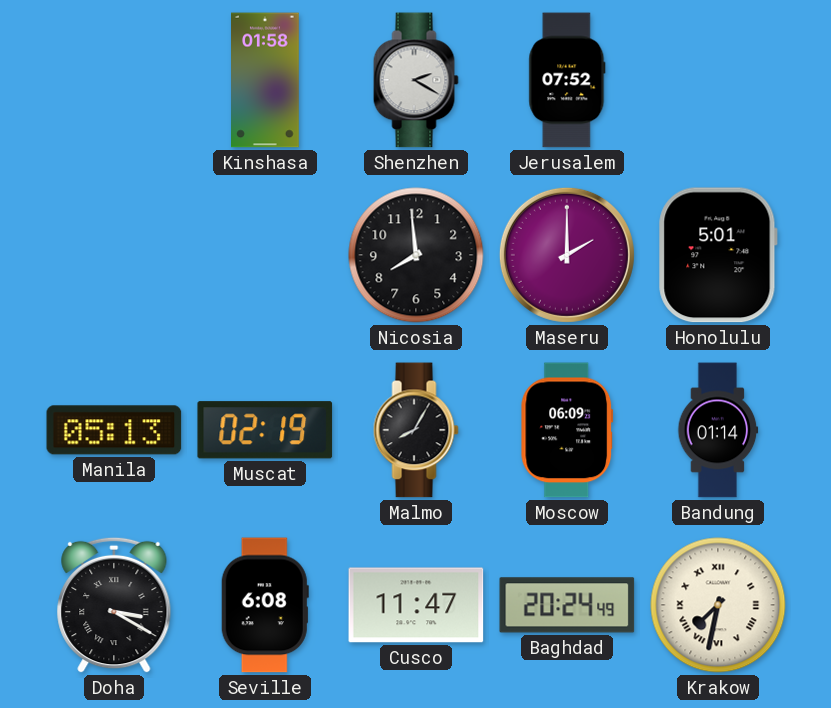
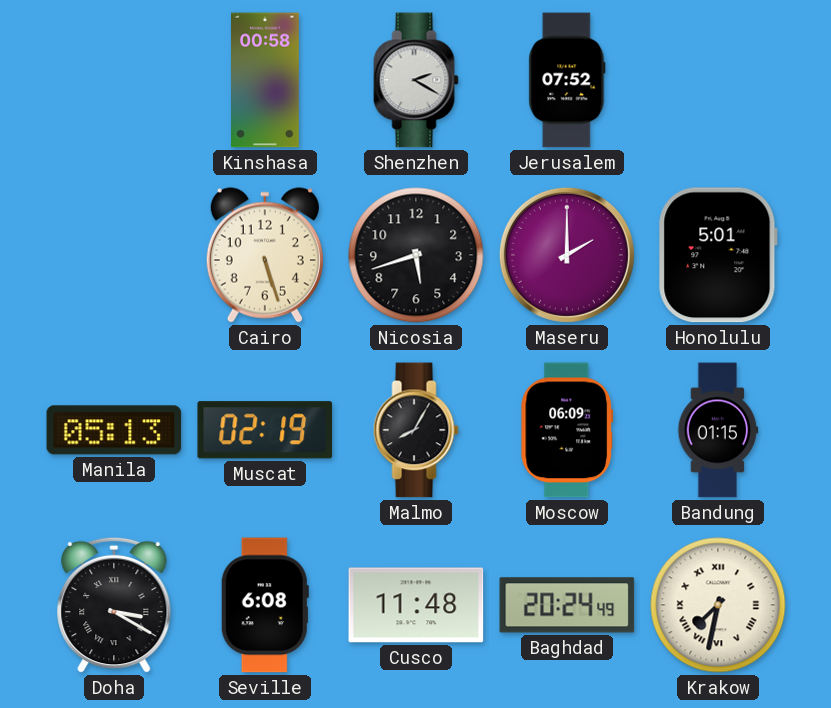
Kinshasa: 01:58 -> 00:58 (266, 80)
Cairo: none -> 5:27 (265, 255)
Nicosia: 7:59 -> 5:42 (416, 255)
Bandung: 01:14 -> 01:15 (718, 430)
Cusco: 11:47 -> 11:48 (416, 605)
